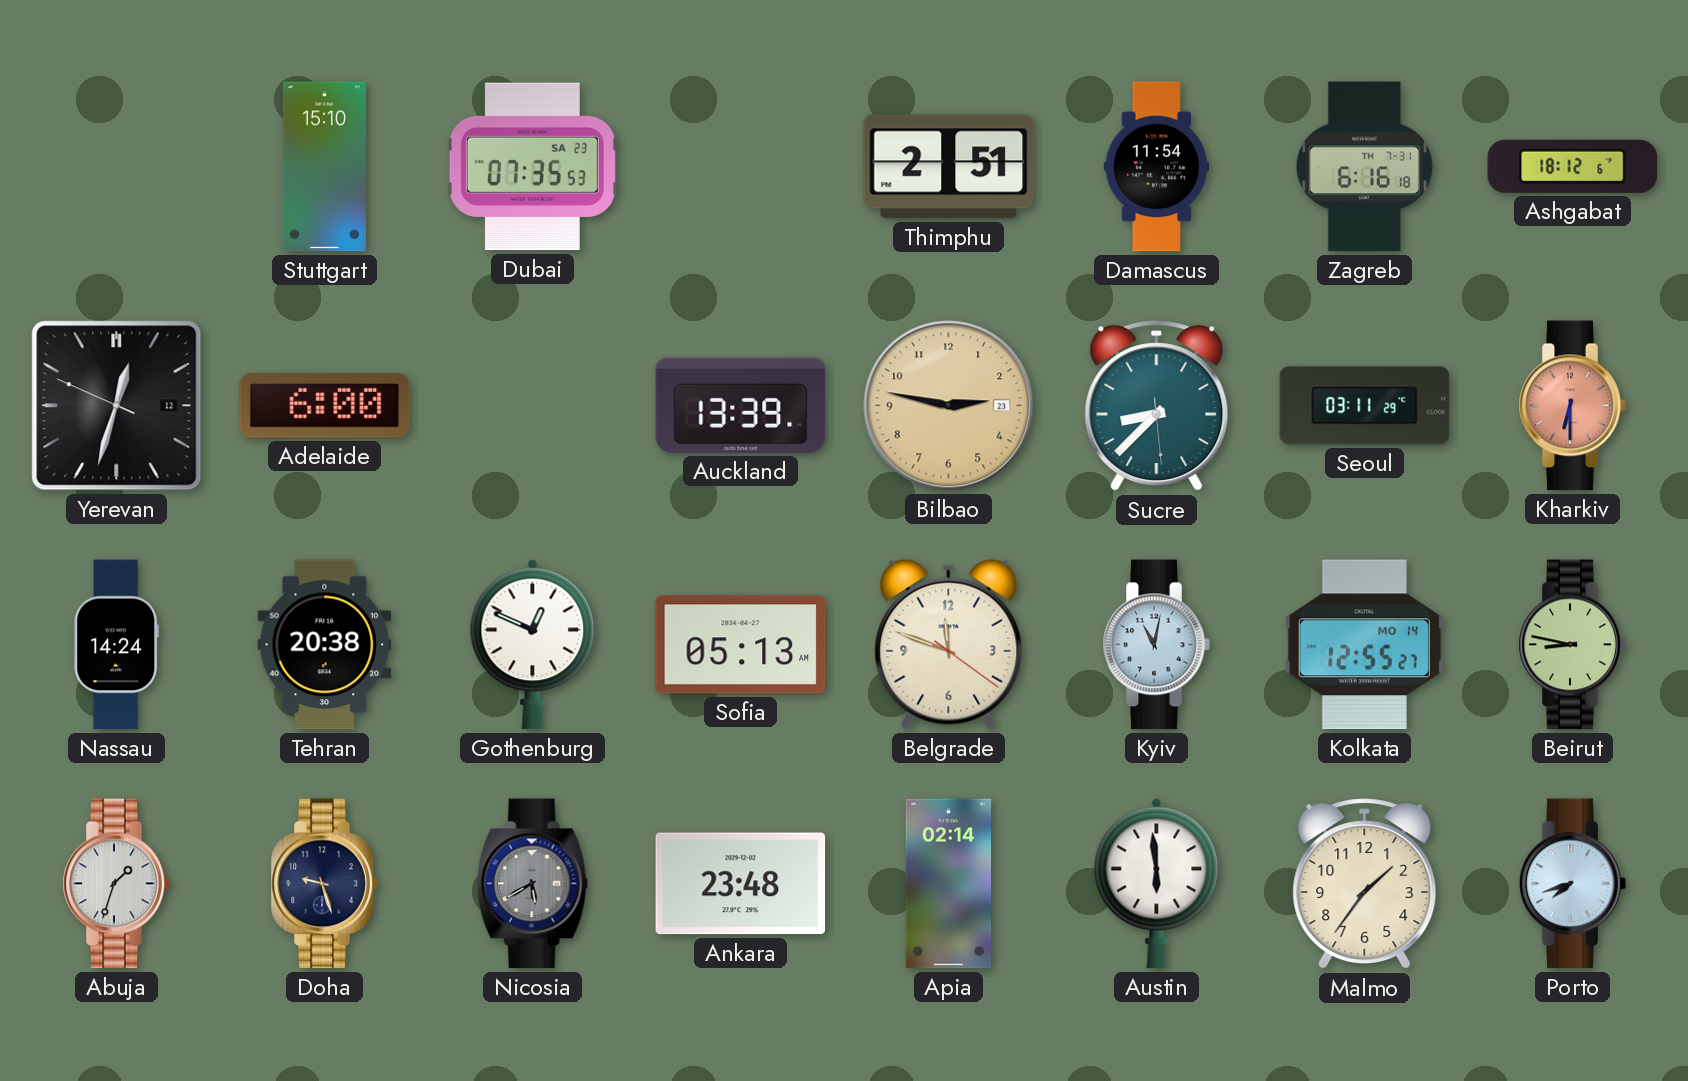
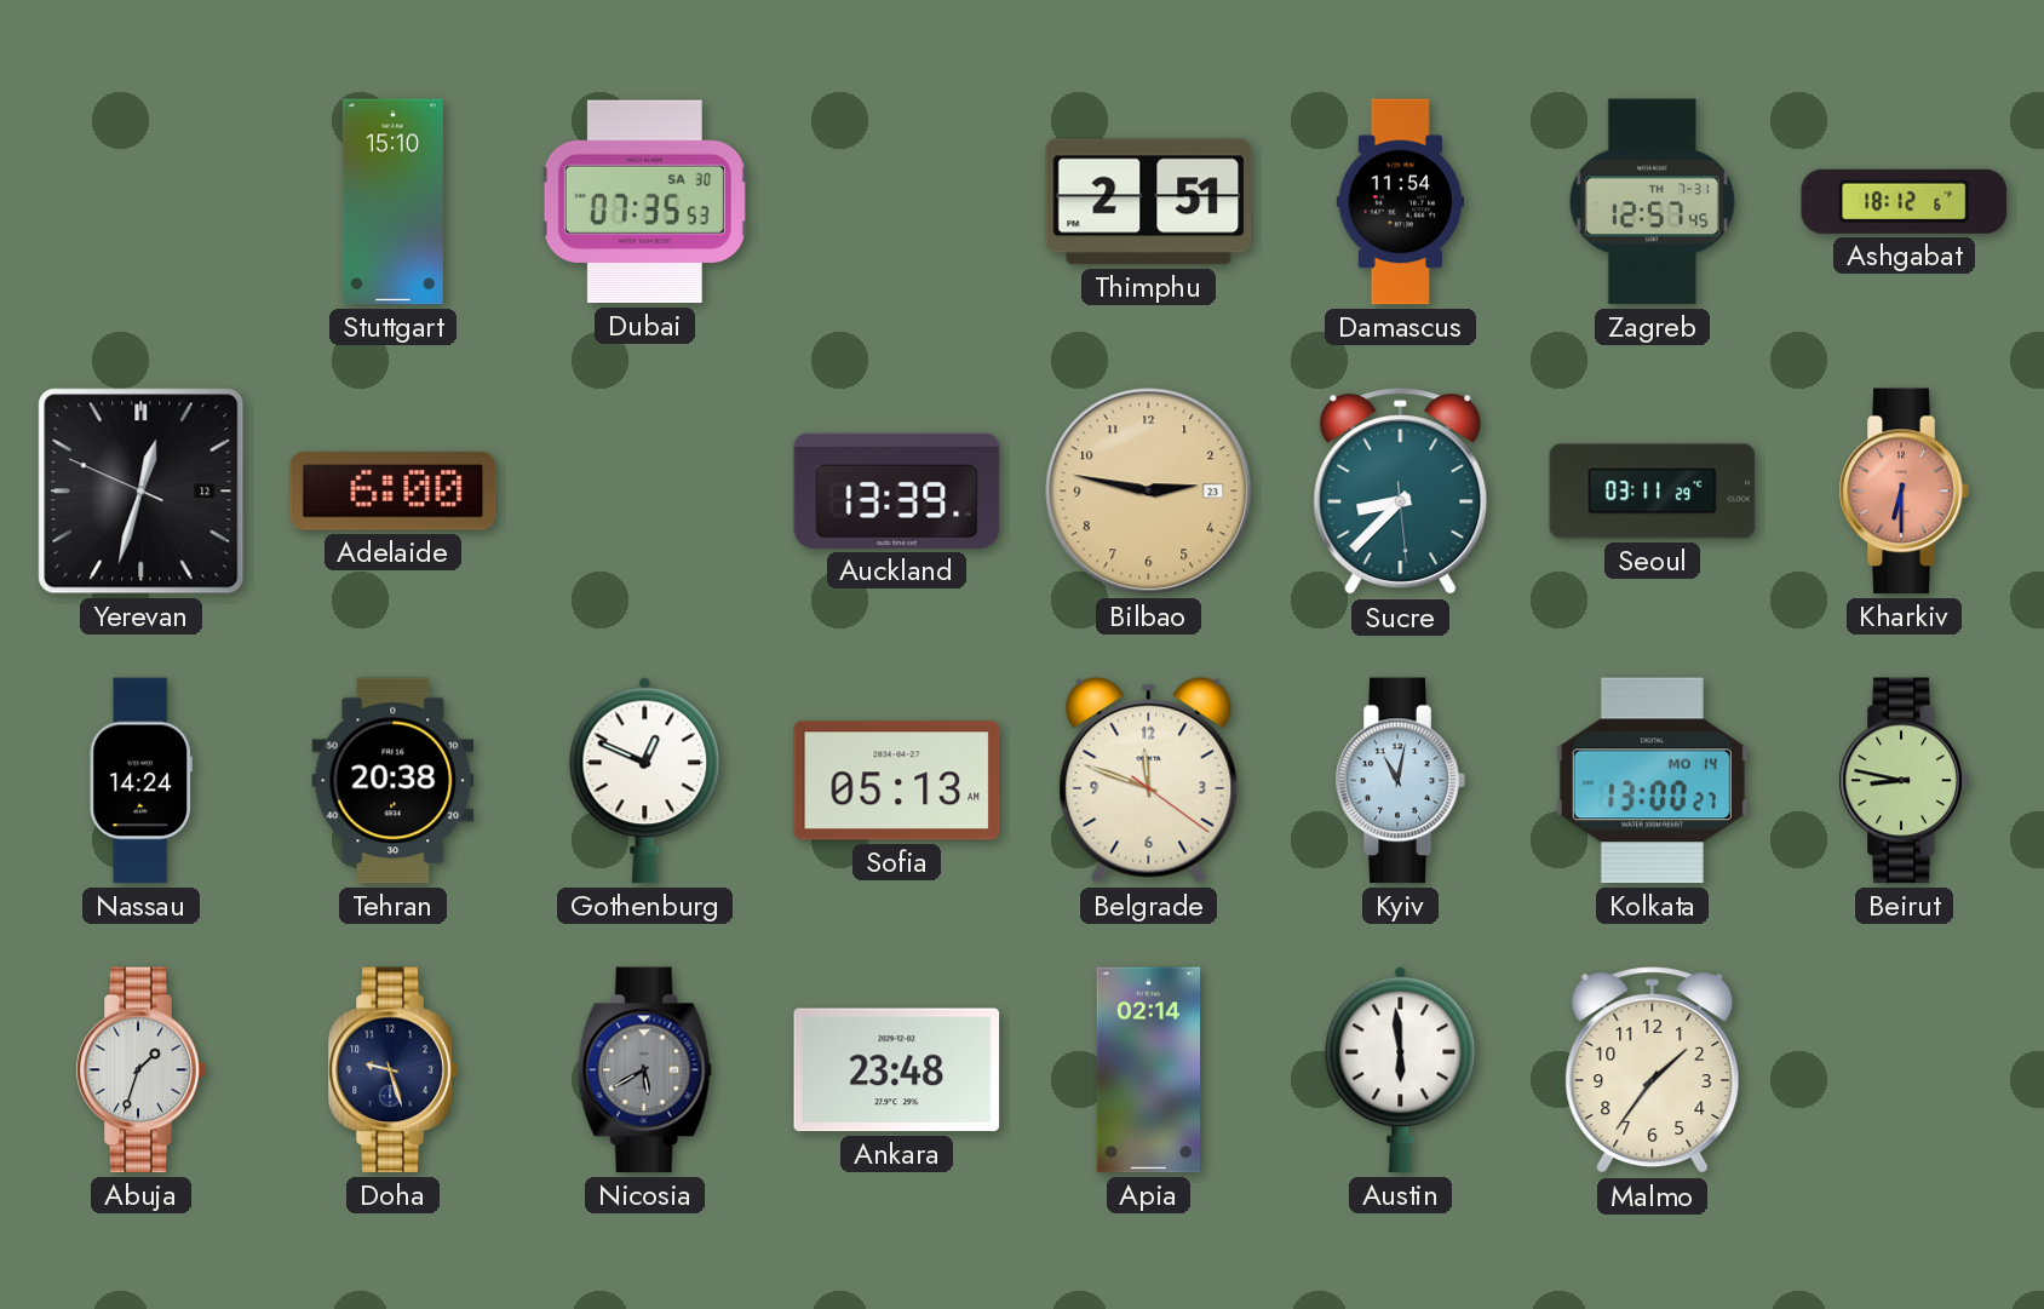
Dubai date: SA 23 -> SA 30 (644, 202)
Zagreb: 6:16 -> 12:57 (1652, 202)
Kolkata: 12:55 -> 13:00 (1652, 781)
Porto: 7:42 -> none (1572, 884)
